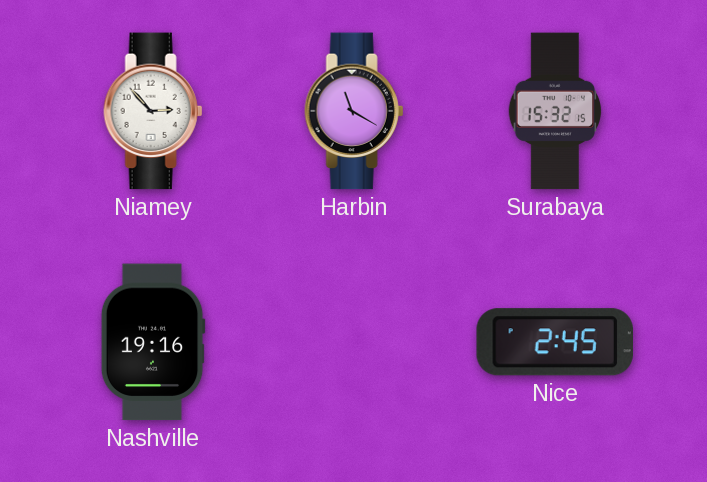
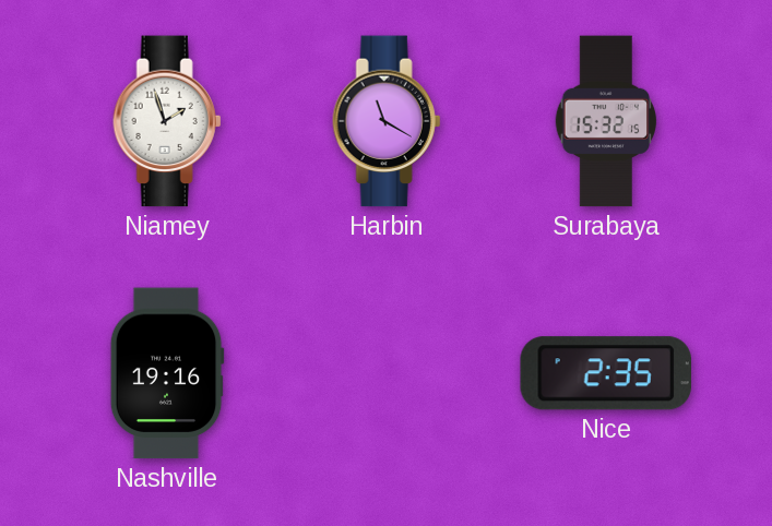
Niamey: 2:53 -> 1:57 (167, 121)
Nice: 2:45 -> 2:35 (605, 373)
